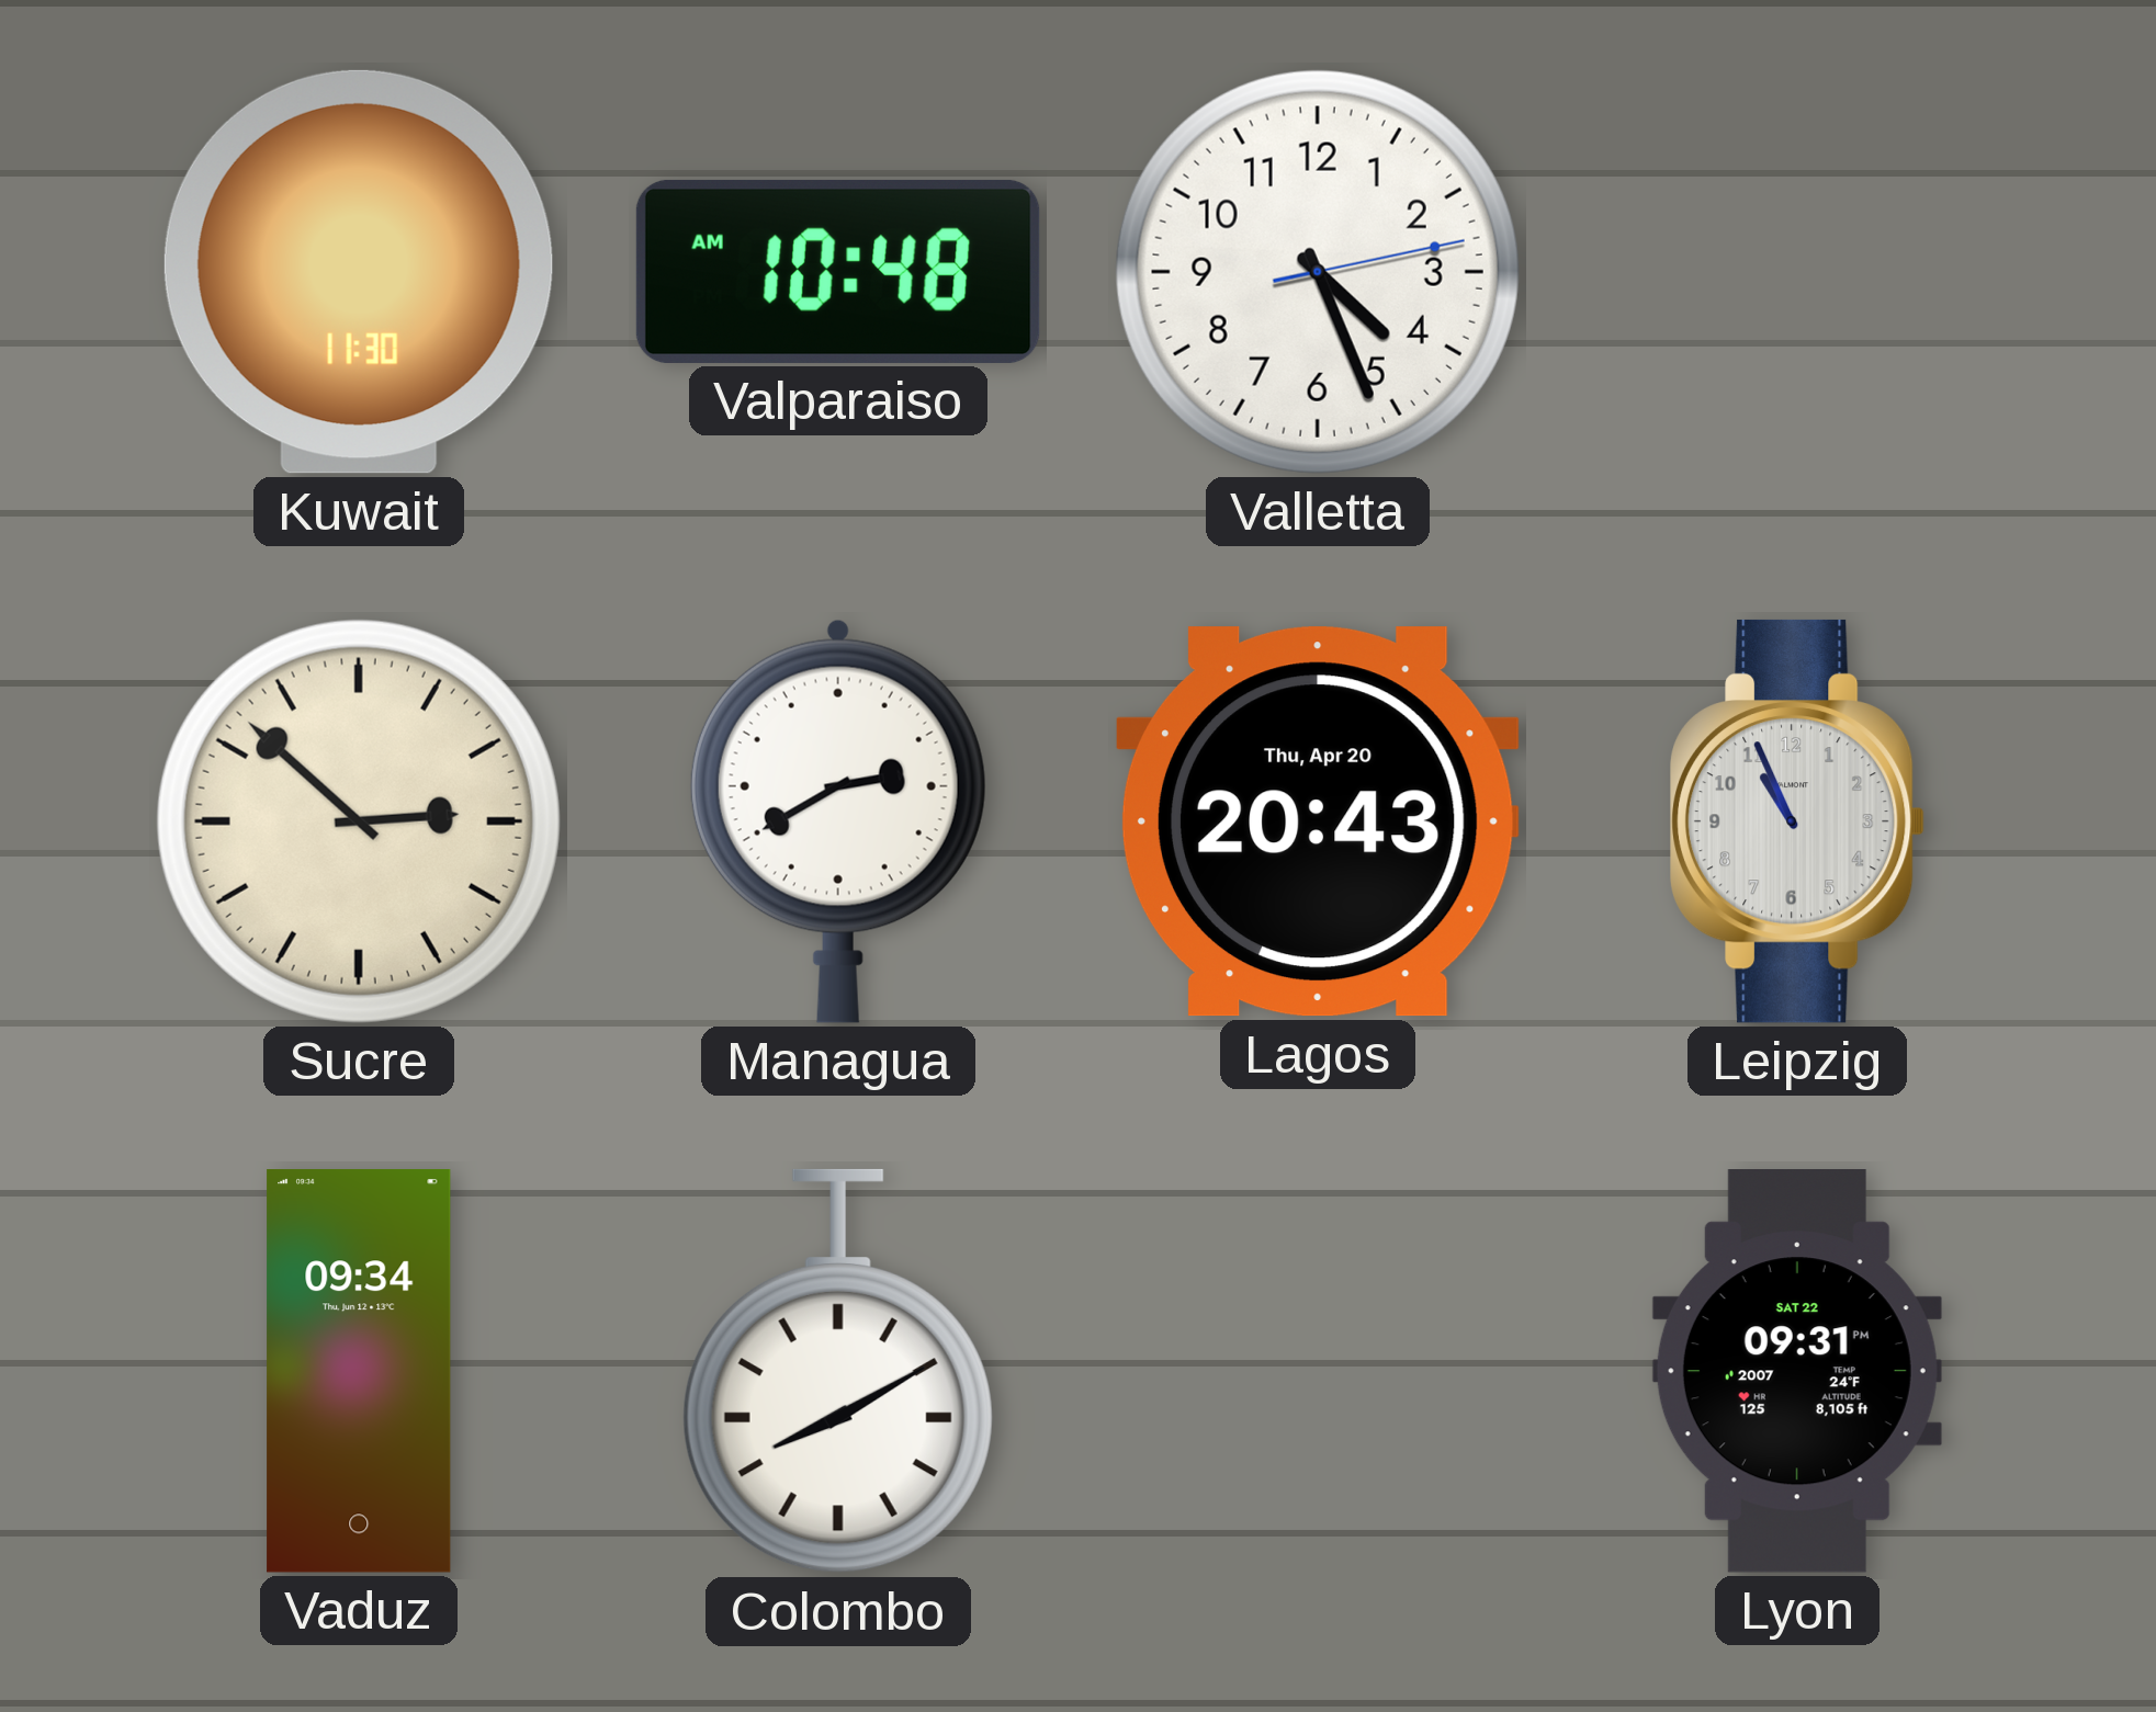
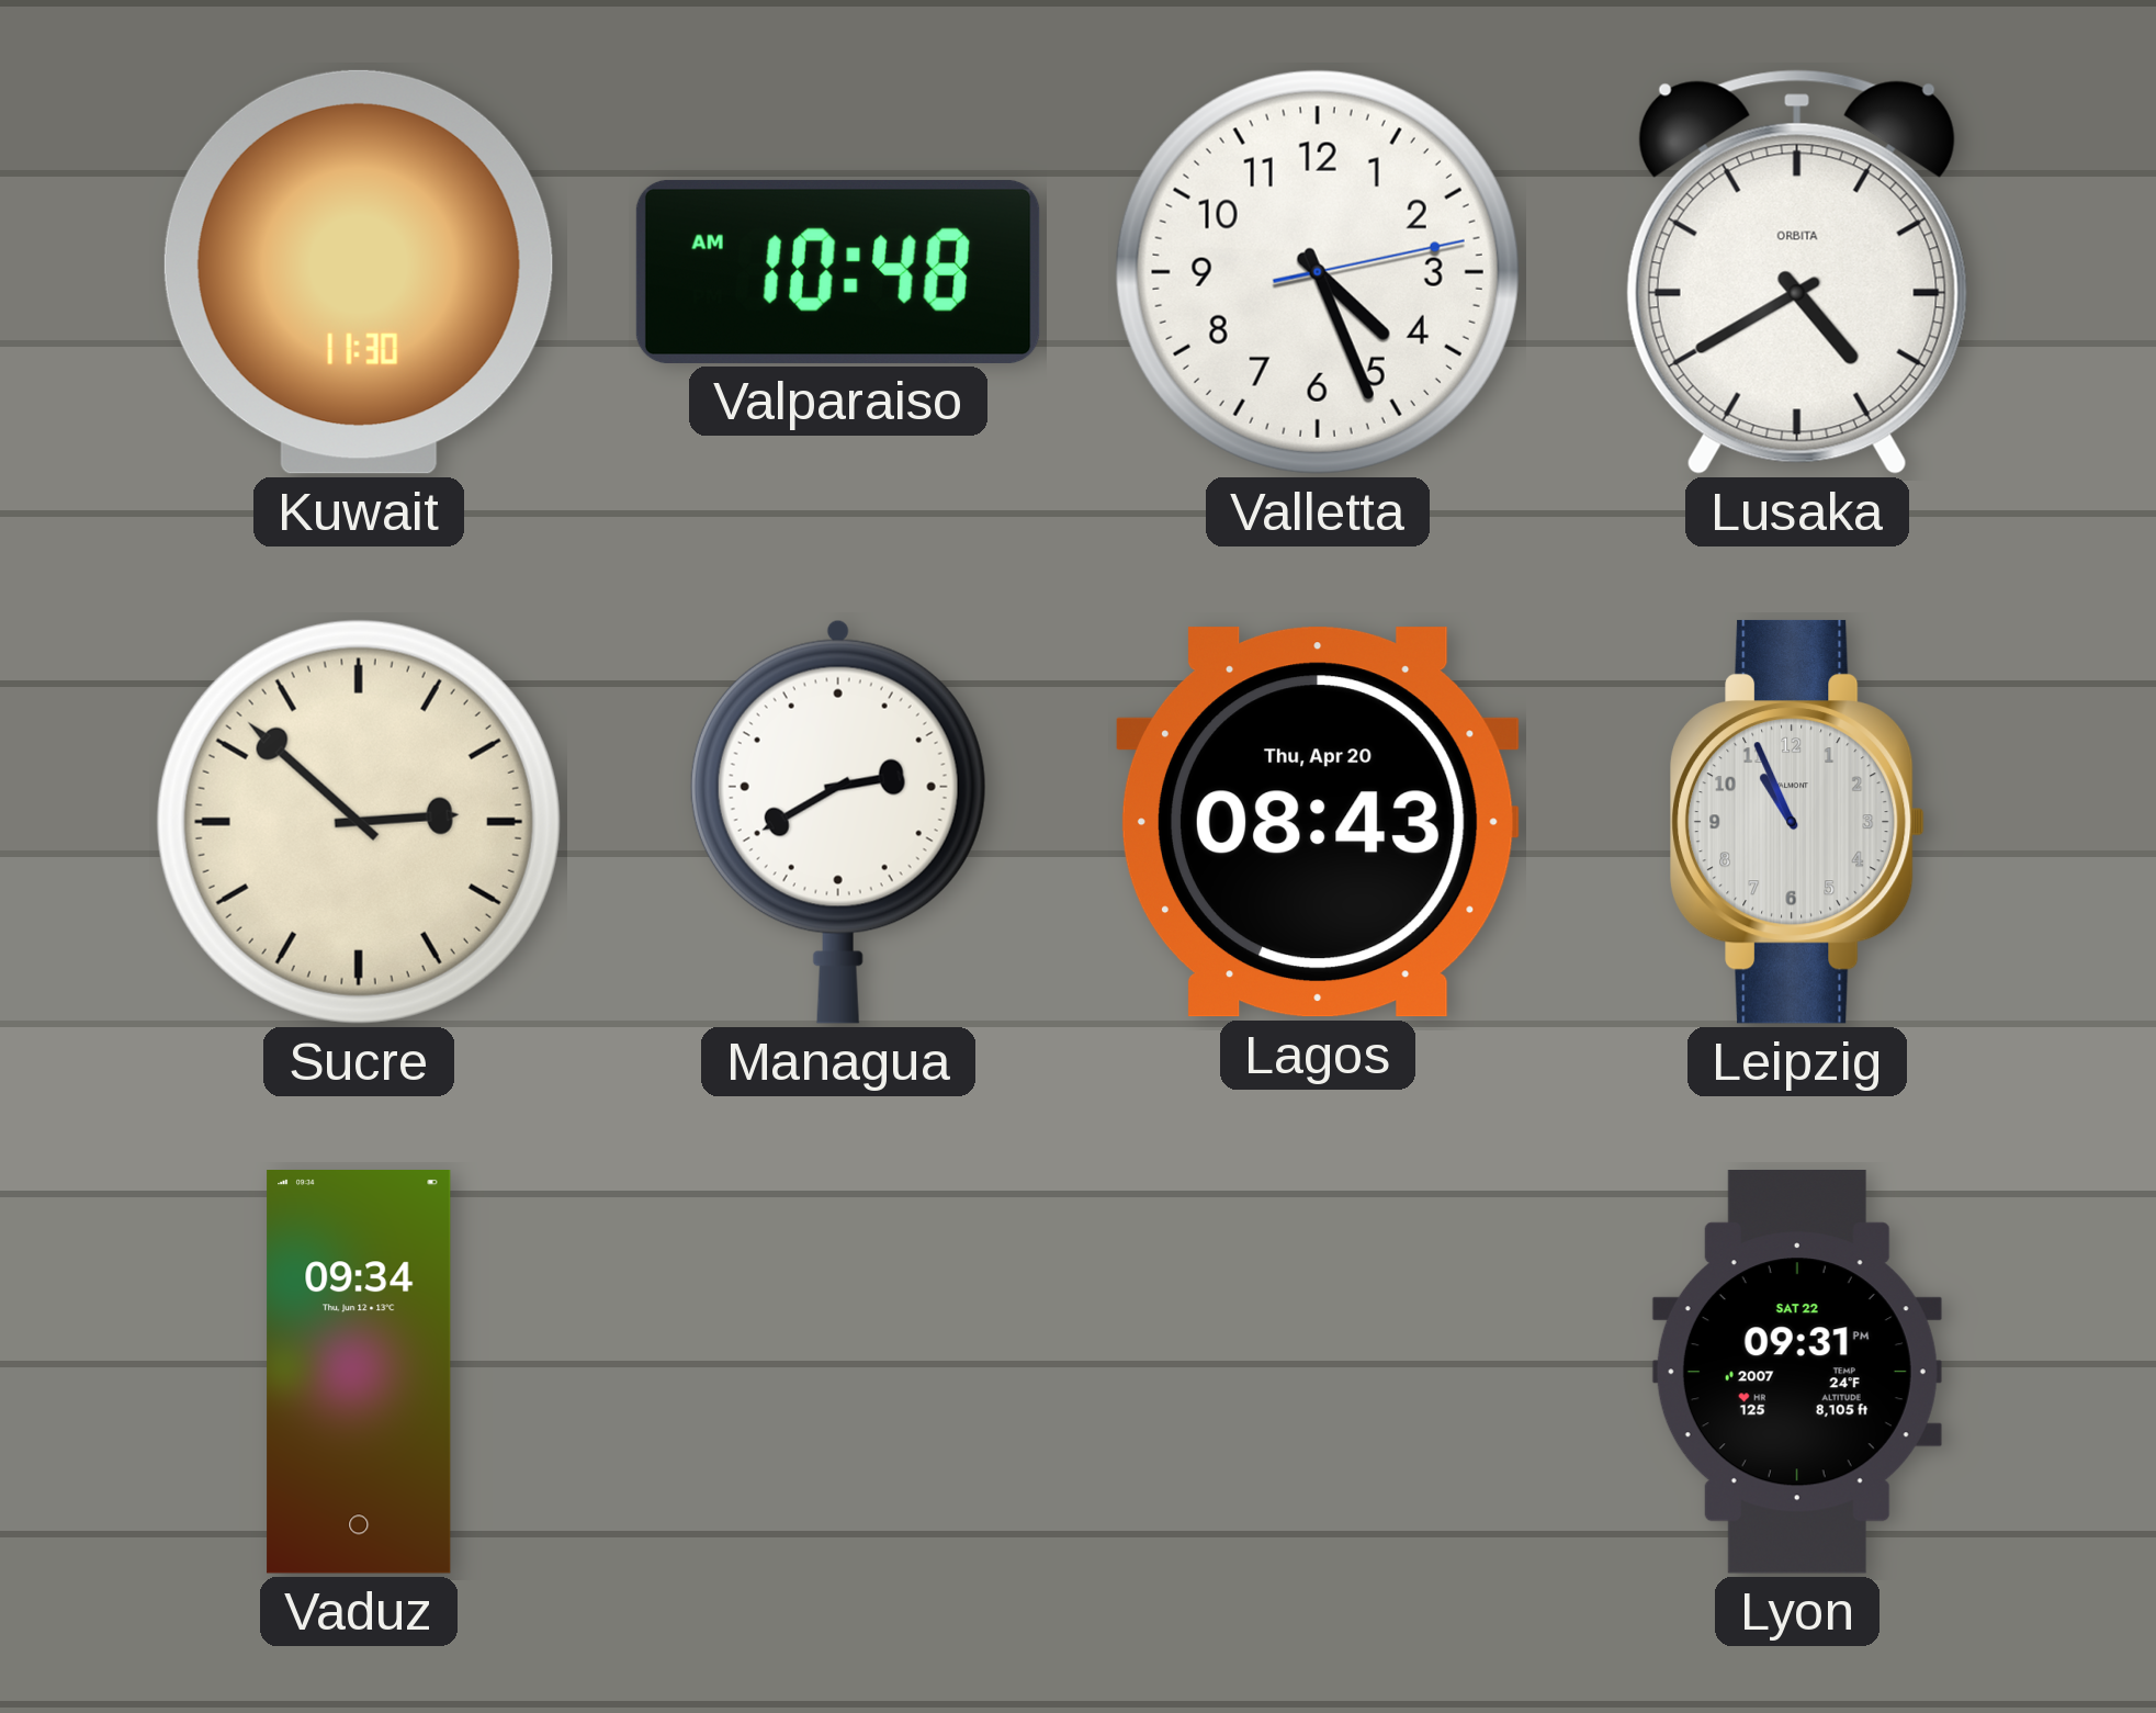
Lusaka: none -> 4:40 (1797, 272)
Lagos: 20:43 -> 08:43 (1318, 822)
Colombo: 8:10 -> none (838, 1371)
